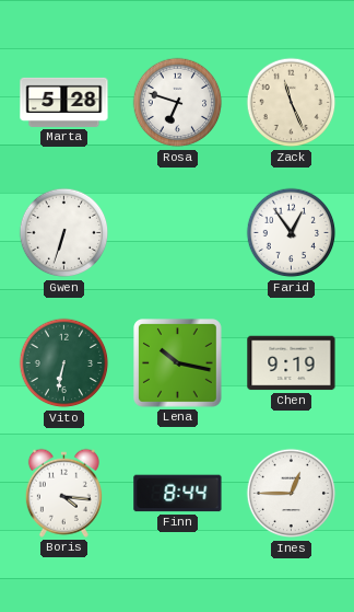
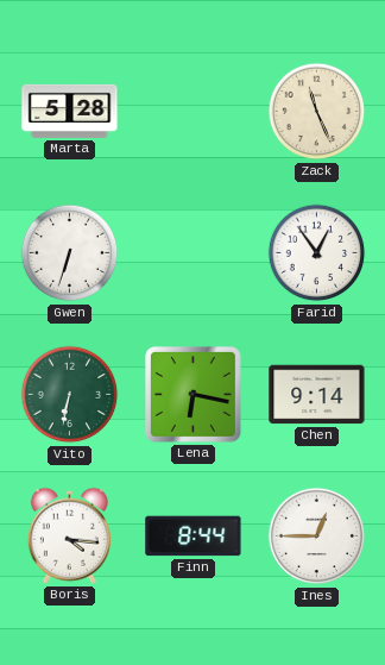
Rosa: 6:48 -> none (178, 103)
Lena: 10:17 -> 6:17 (194, 395)
Chen: 9:19 -> 9:14 (317, 395)
